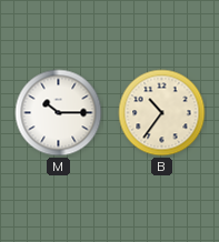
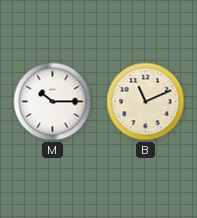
B: 10:36 -> 11:11 (146, 102)
